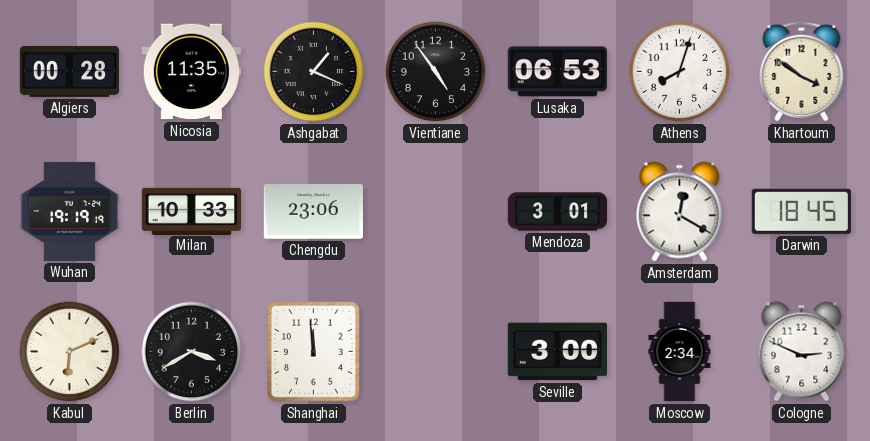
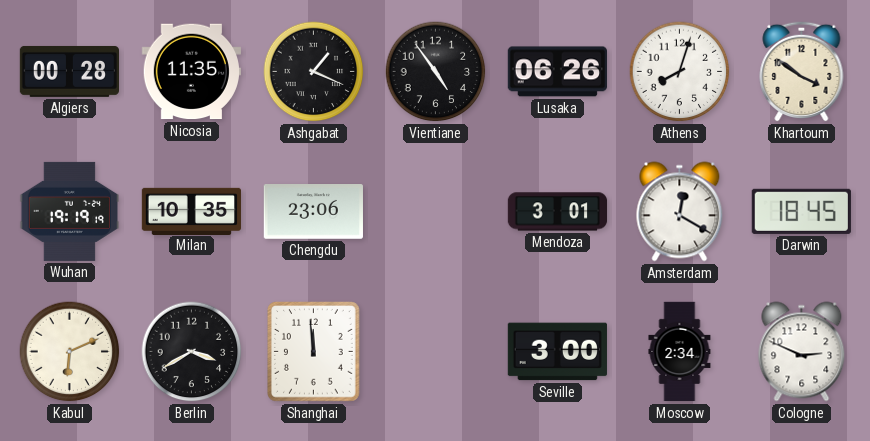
Lusaka: 06:53 -> 06:26 (557, 72)
Milan: 10:33 -> 10:35 (191, 211)
